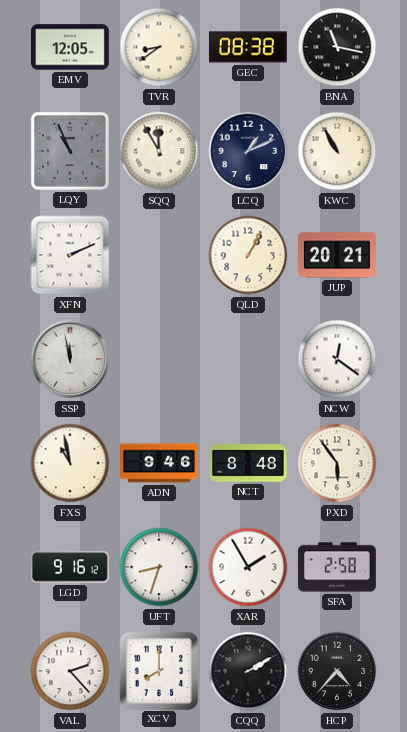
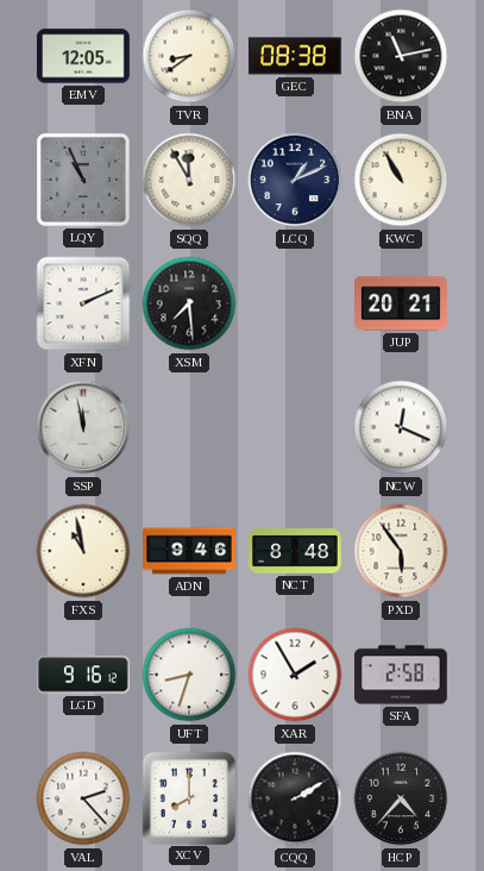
BNA: 11:17 -> 11:13 (401, 56)
XSM: none -> 7:29 (189, 303)
QLD: 1:05 -> none (248, 255)
NCW: 12:21 -> 12:19 (401, 427)
